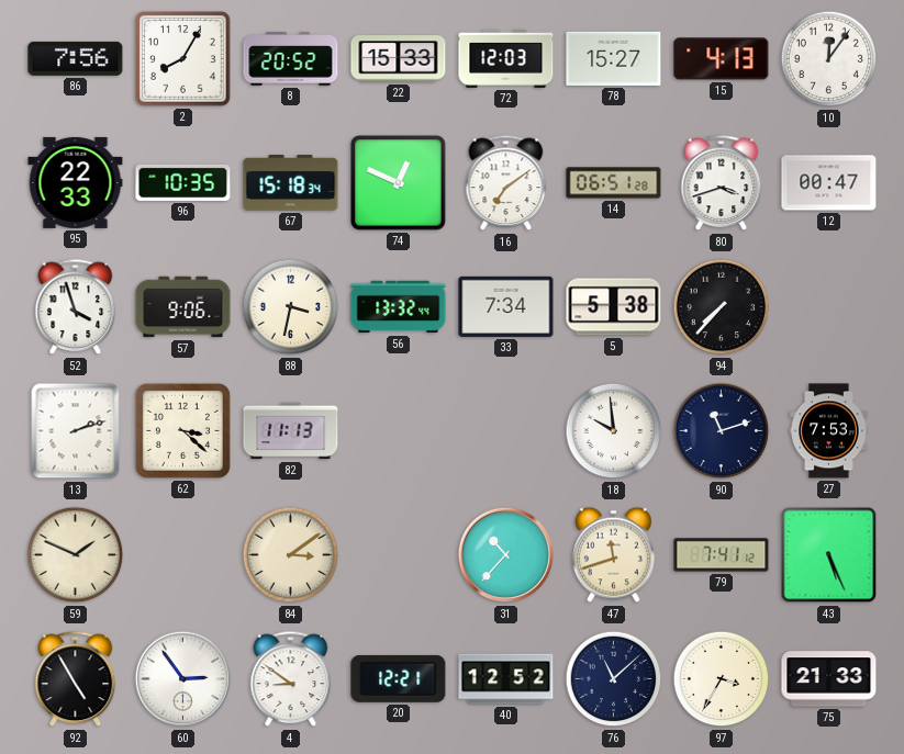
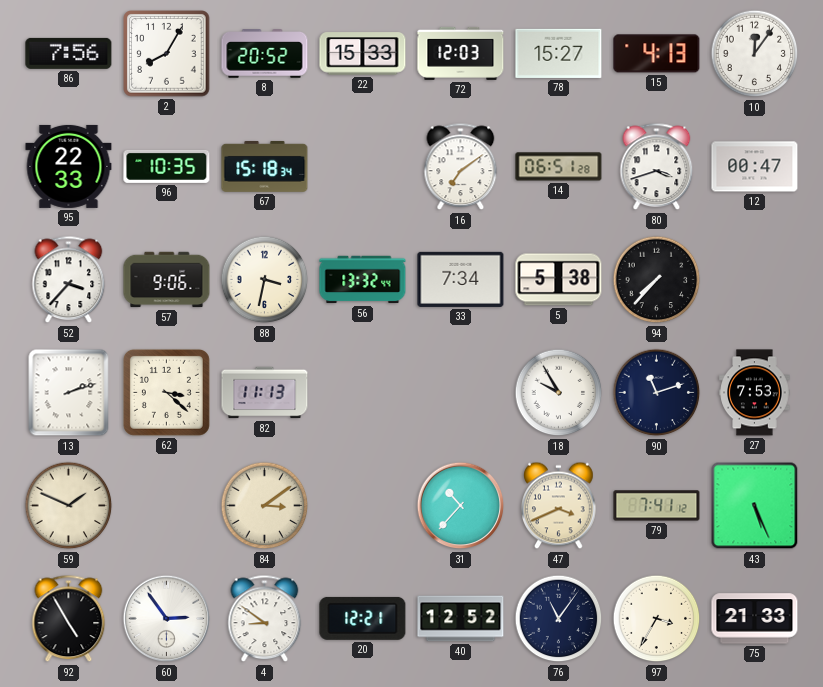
74: 12:49 -> none (399, 183)
52: 3:57 -> 3:37 (69, 280)
18: 9:59 -> 9:55 (559, 393)
47: 11:42 -> 3:41 (559, 506)
76: 11:08 -> 11:06 (559, 619)
